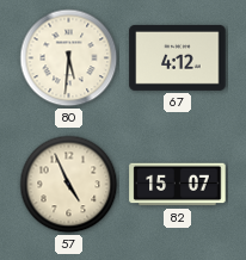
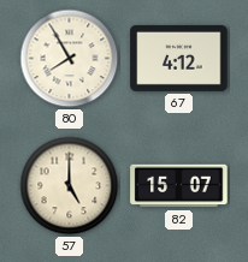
80: 5:31 -> 7:55 (70, 59)
57: 4:56 -> 5:00 (70, 186)
